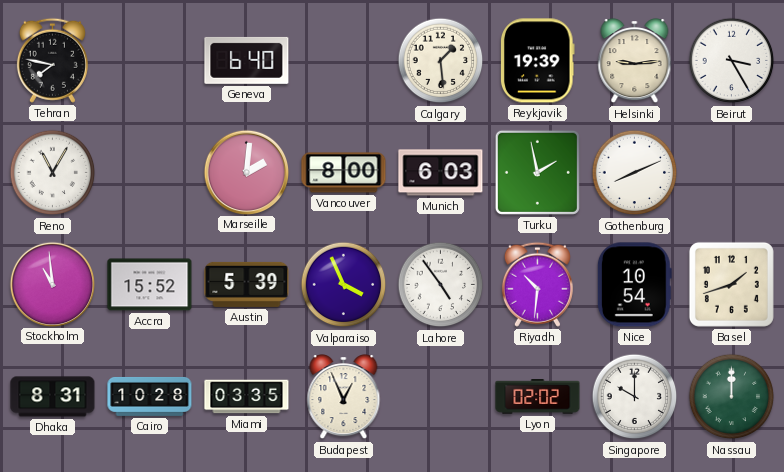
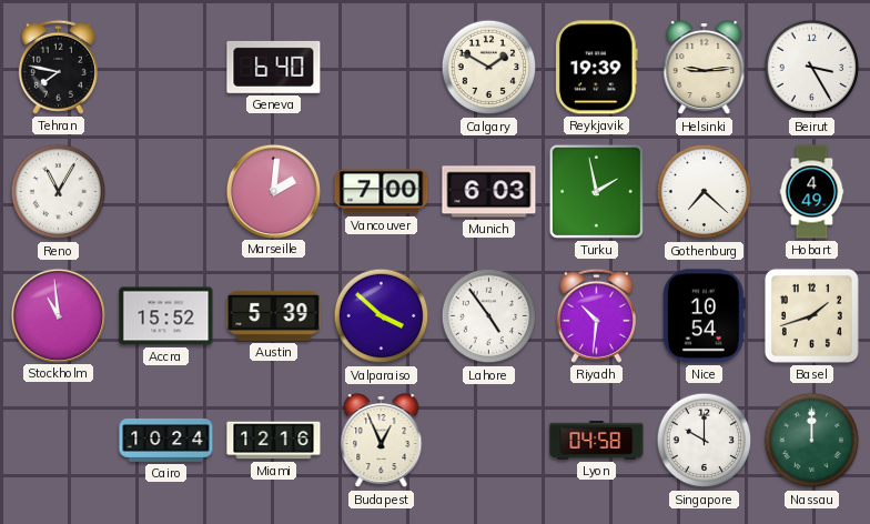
Calgary: 1:29 -> 1:50 (489, 68)
Vancouver: 8:00 -> 7:00 (382, 192)
Gothenburg: 8:11 -> 7:22 (705, 192)
Hobart: none -> 4:49 (812, 192)
Valparaiso: 3:56 -> 3:52 (382, 316)
Dhaka: 8:31 -> none (53, 397)
Cairo: 10:28 -> 10:24 (166, 440)
Miami: 03:35 -> 12:16 (274, 441)
Lyon: 02:02 -> 04:58 (597, 441)
